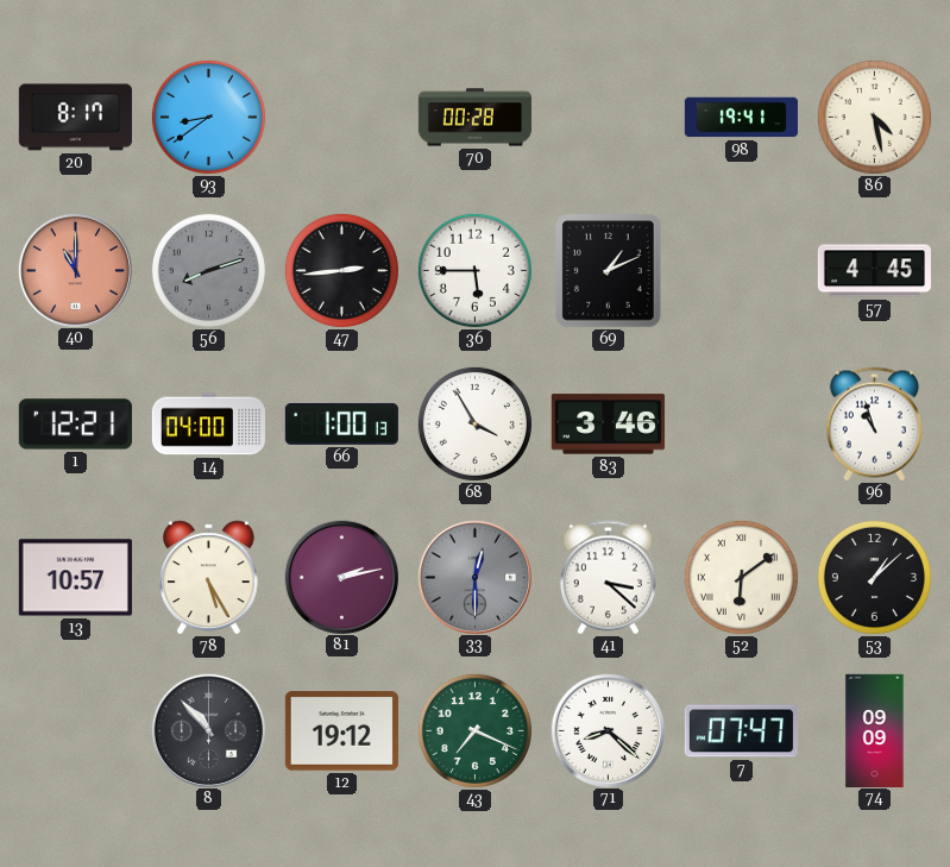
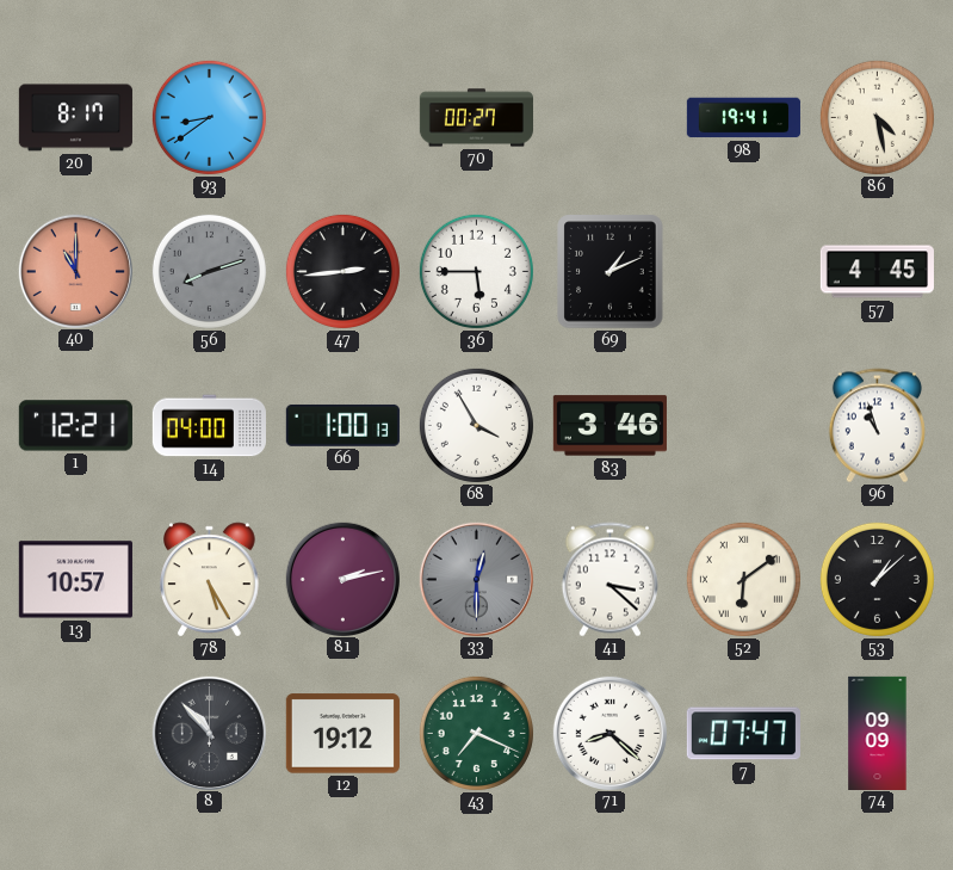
70: 00:28 -> 00:27 (476, 118)
